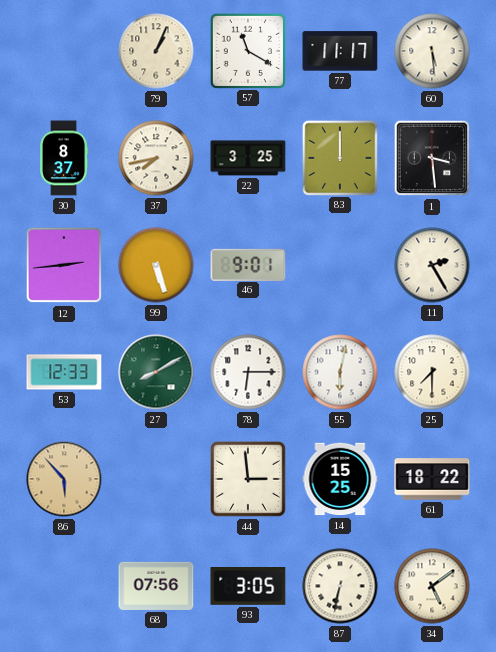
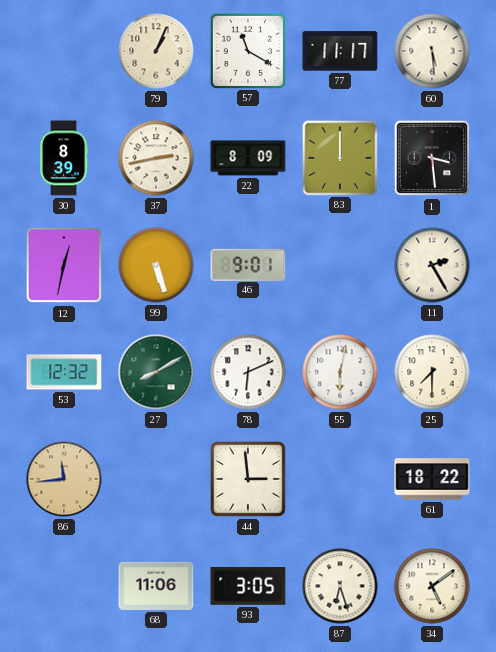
30: 8:37 -> 8:39 (64, 158)
37: 7:43 -> 2:43 (156, 158)
22: 3:25 -> 8:09 (248, 158)
12: 2:44 -> 12:32 (64, 265)
53: 12:33 -> 12:32 (64, 372)
78: 6:15 -> 6:11 (248, 372)
86: 5:53 -> 11:44 (64, 479)
14: 15:25 -> none (340, 479)
68: 07:56 -> 11:06 (156, 586)
87: 6:32 -> 6:27 (340, 586)
